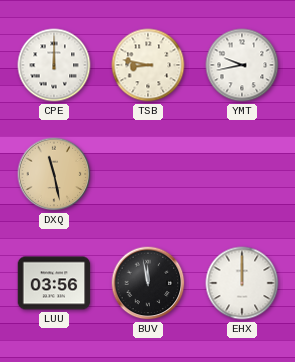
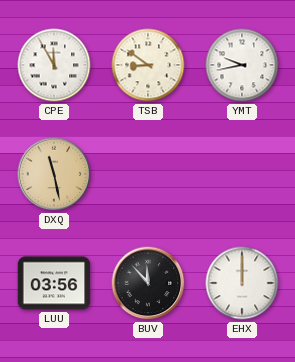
CPE: 12:00 -> 11:55 (54, 65)
TSB: 8:47 -> 8:51 (148, 65)
BUV: 11:58 -> 11:53 (148, 283)
